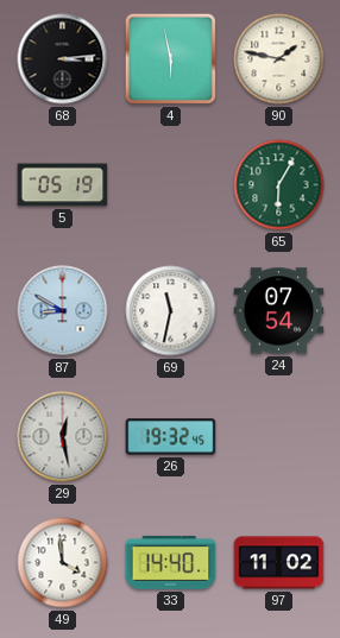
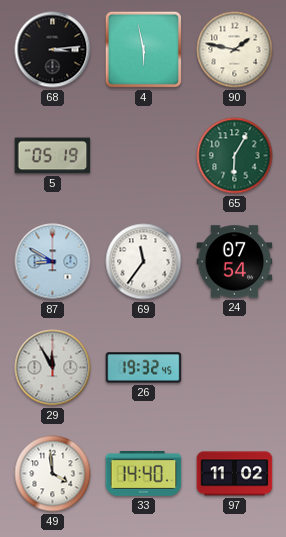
69: 11:32 -> 11:36 (144, 262)
29: 12:28 -> 11:55 (53, 368)
